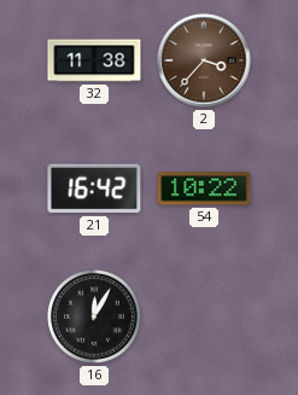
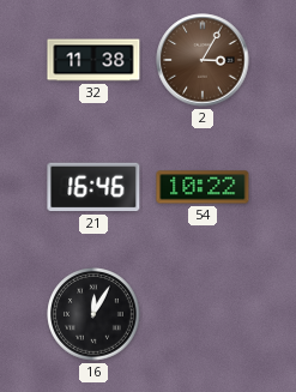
2: 3:37 -> 3:05 (203, 60)
21: 16:42 -> 16:46 (93, 187)
